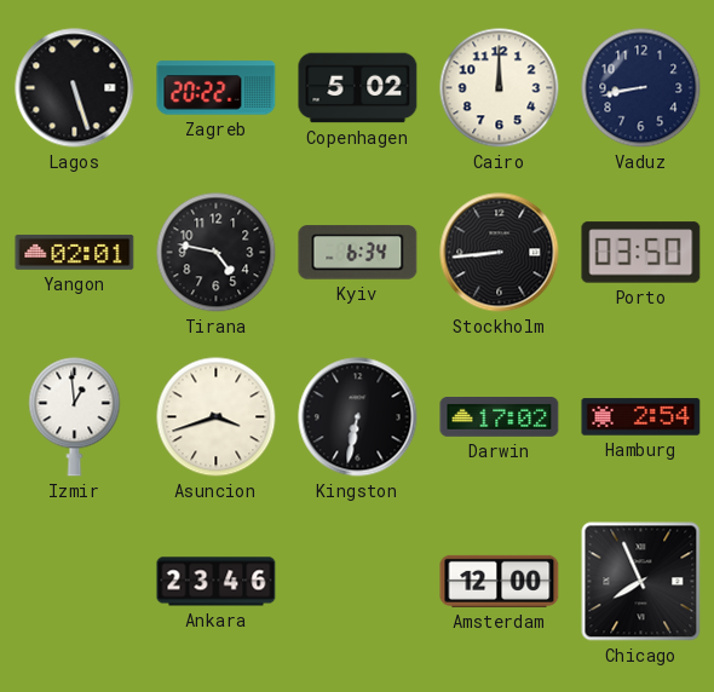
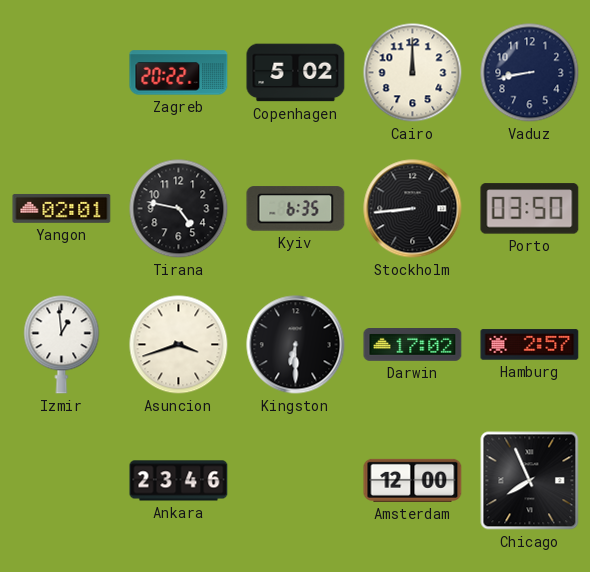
Lagos: 5:27 -> none (75, 88)
Kyiv: 6:34 -> 6:35 (296, 209)
Kingston: 6:32 -> 6:30 (296, 345)
Hamburg: 2:54 -> 2:57 (530, 345)
